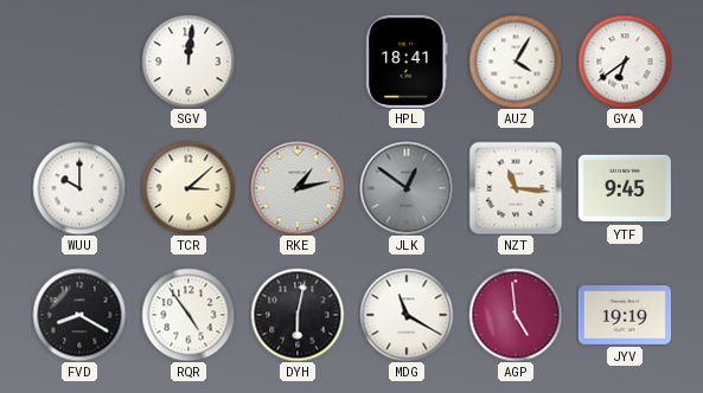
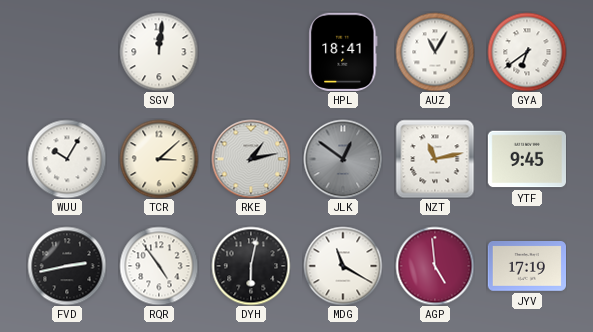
AUZ: 4:05 -> 11:05 (435, 52)
WUU: 10:00 -> 10:05 (67, 159)
NZT: 11:16 -> 11:13 (435, 159)
FVD: 8:20 -> 2:43 (67, 266)
JYV: 19:19 -> 17:19 (526, 267)
